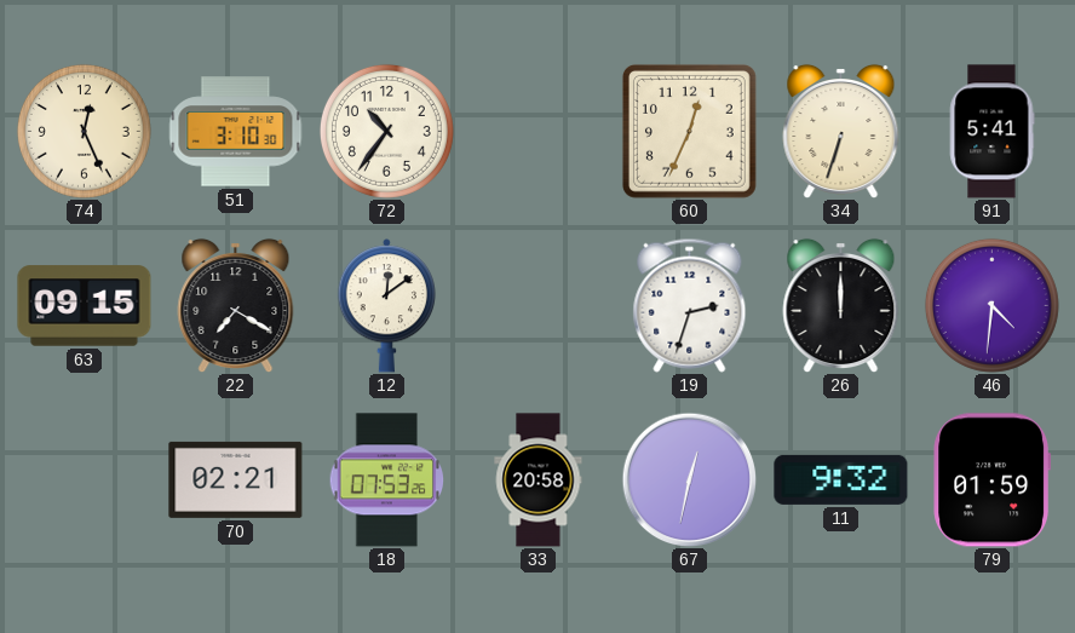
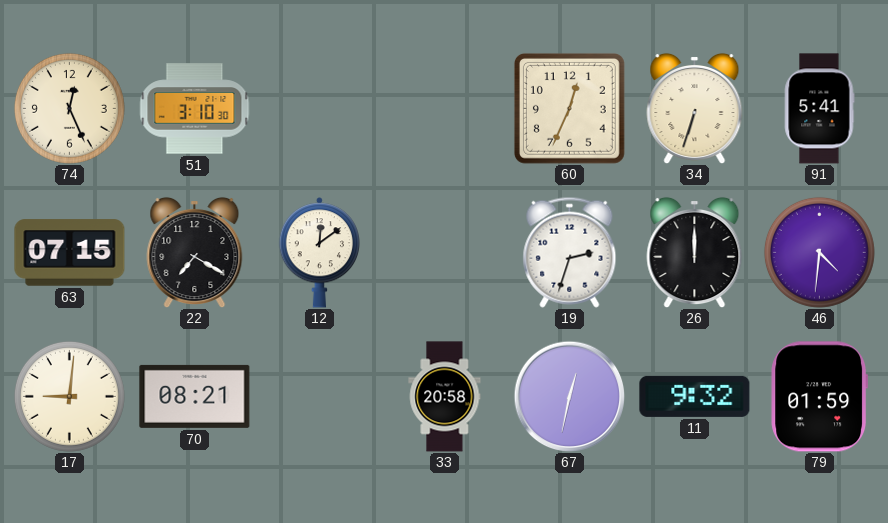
72: 10:36 -> none (386, 131)
63: 09:15 -> 07:15 (70, 253)
17: none -> 9:01 (69, 396)
70: 02:21 -> 08:21 (195, 396)
18: 07:53 -> none (387, 480)
